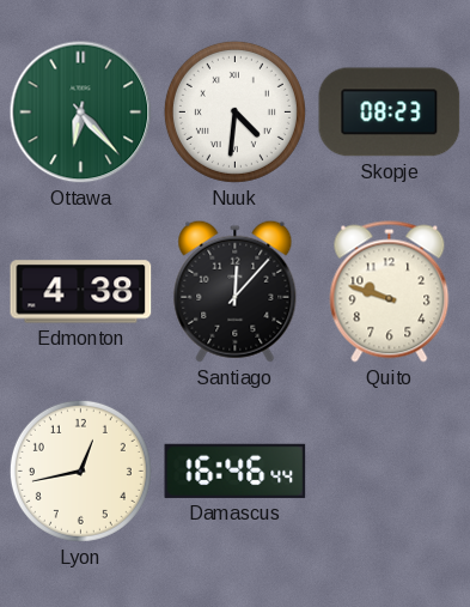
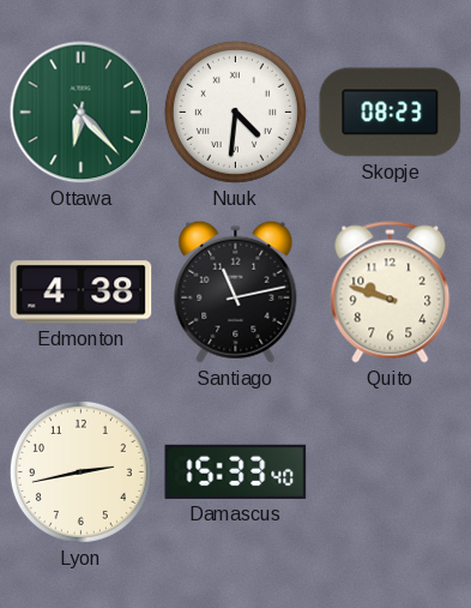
Santiago: 12:07 -> 11:13 (236, 291)
Lyon: 12:43 -> 2:43 (80, 471)
Damascus: 16:46 -> 15:33 (236, 471)
